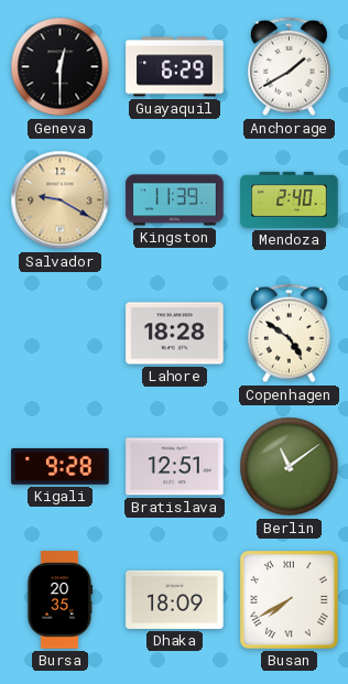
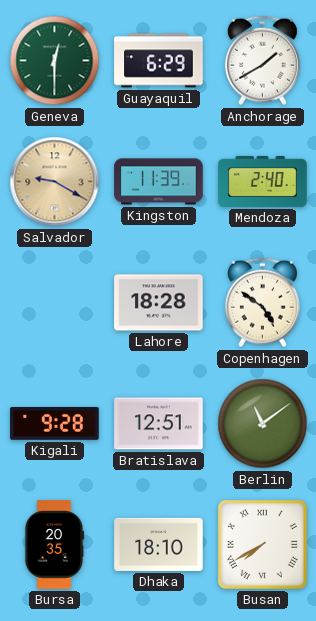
Geneva dial: black -> green (55, 61)
Dhaka: 18:09 -> 18:10 (159, 544)
